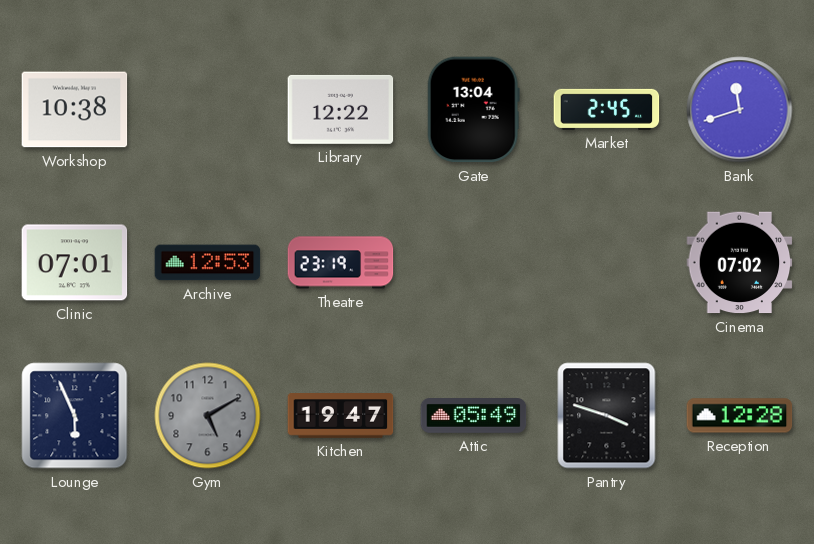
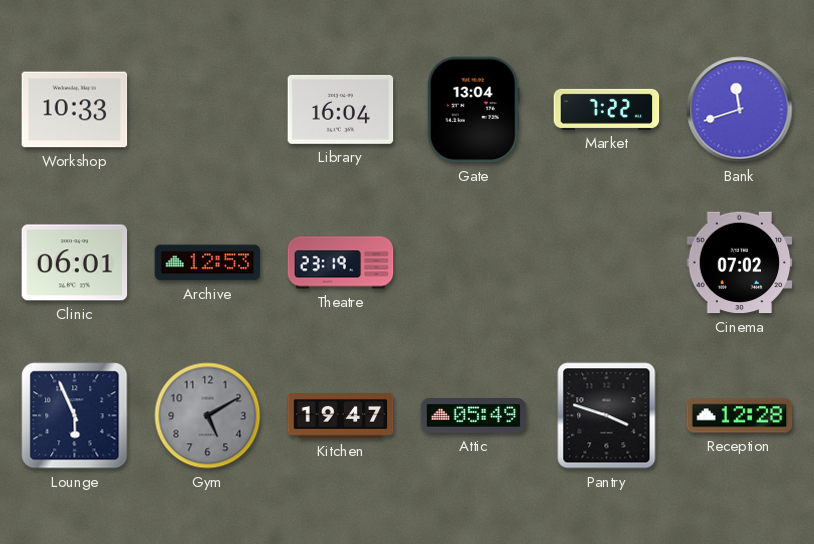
Workshop: 10:38 -> 10:33 (75, 110)
Library: 12:22 -> 16:04 (341, 109)
Market: 2:45 -> 7:22 (607, 109)
Clinic: 07:01 -> 06:01 (75, 263)
